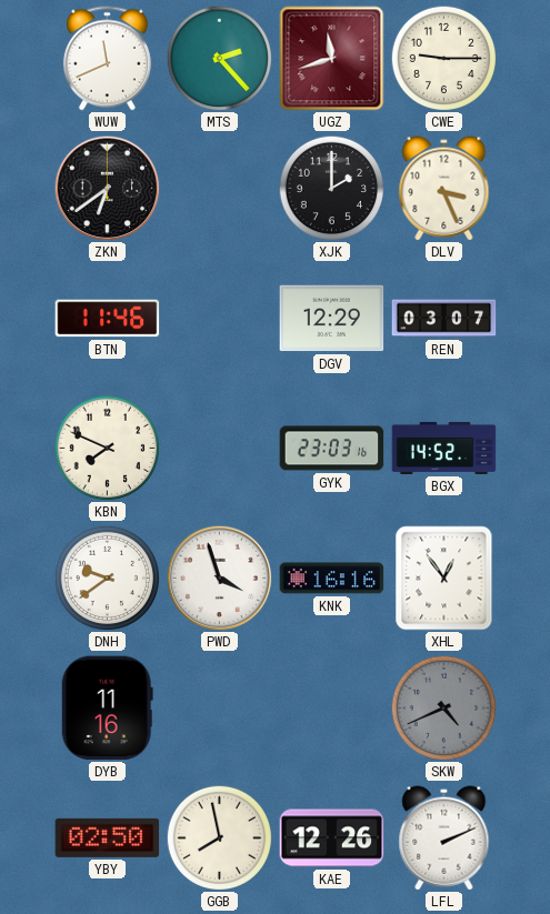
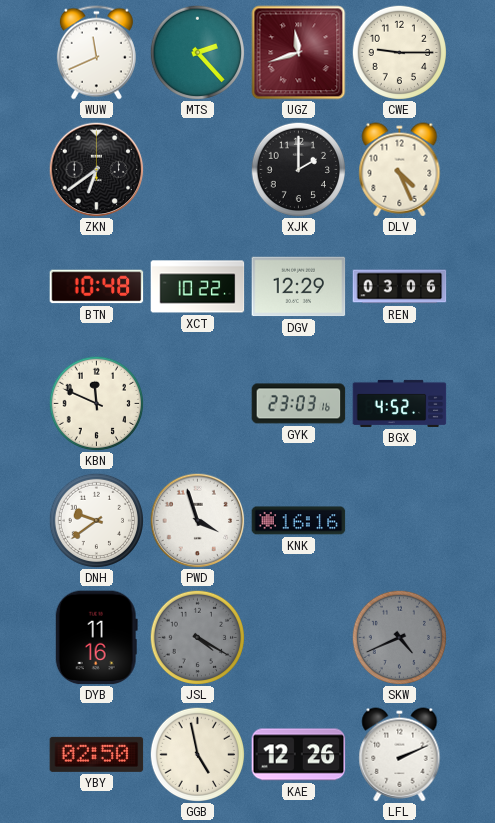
DLV: 3:26 -> 4:26 (400, 170)
BTN: 11:46 -> 10:48 (97, 287)
XCT: none -> 10:22 (198, 287)
REN: 03:07 -> 03:06 (400, 287)
KBN: 7:49 -> 11:49 (96, 403)
BGX: 14:52 -> 4:52 (400, 403)
XHL: 12:54 -> none (444, 579)
JSL: none -> 4:20 (197, 637)
GGB: 7:58 -> 4:58 (197, 754)
